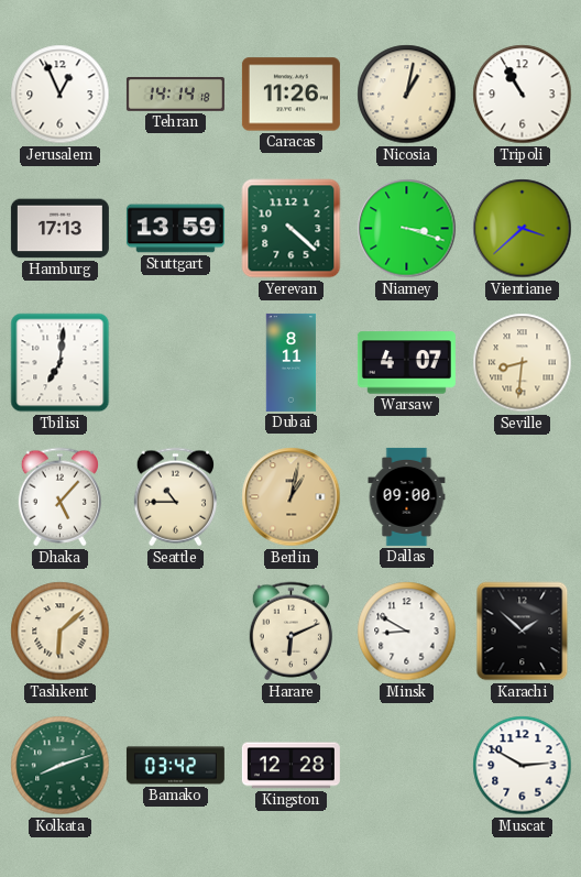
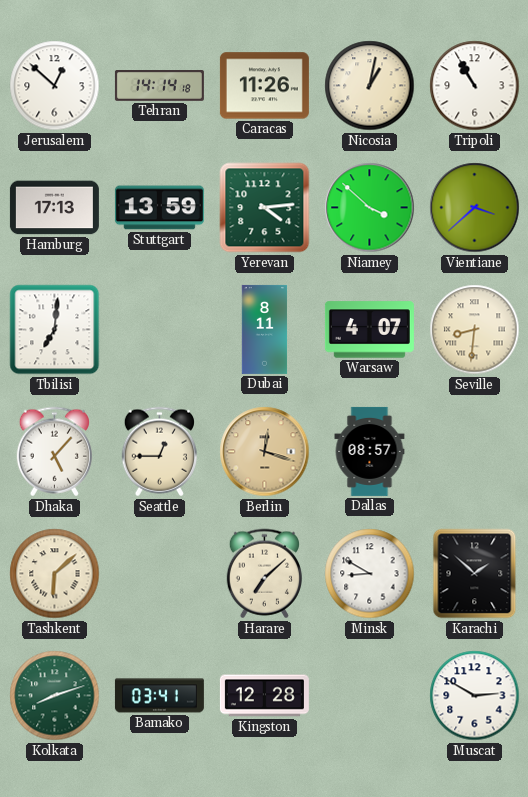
Jerusalem: 12:56 -> 12:52 (55, 86)
Yerevan: 4:22 -> 4:14 (265, 208)
Niamey: 3:18 -> 3:52 (370, 208)
Seattle: 10:45 -> 12:45 (159, 452)
Berlin: 1:02 -> 12:18 (265, 452)
Dallas: 09:00 -> 08:57 (370, 451)
Harare: 6:11 -> 7:08 (264, 574)
Bamako: 03:42 -> 03:41 (159, 696)
